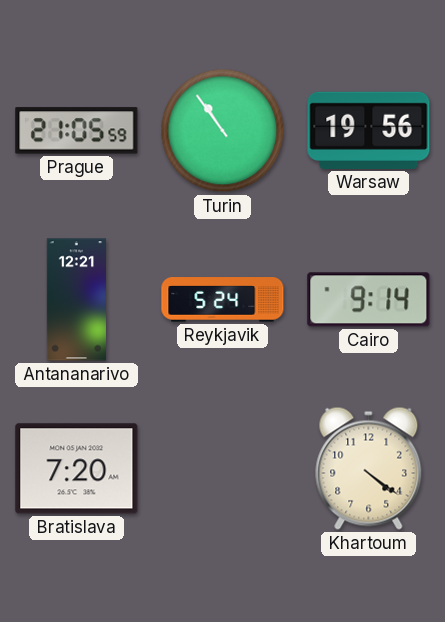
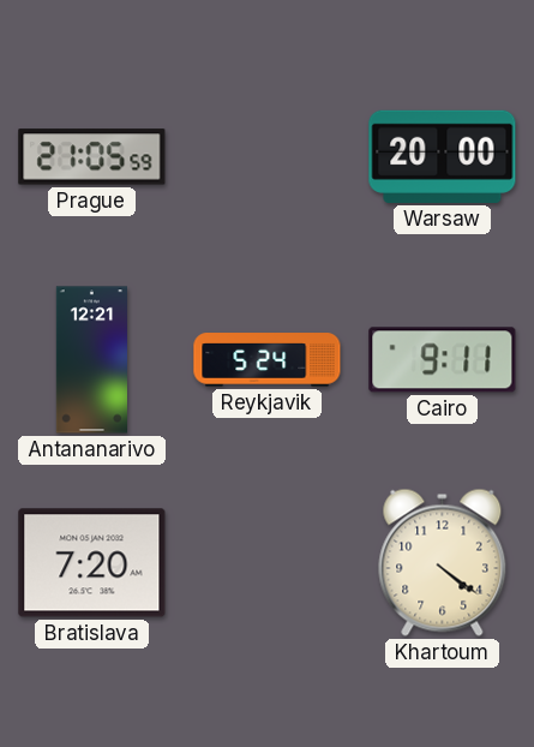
Turin: 10:54 -> none (223, 131)
Warsaw: 19:56 -> 20:00 (443, 156)
Cairo: 9:14 -> 9:11 (443, 360)
